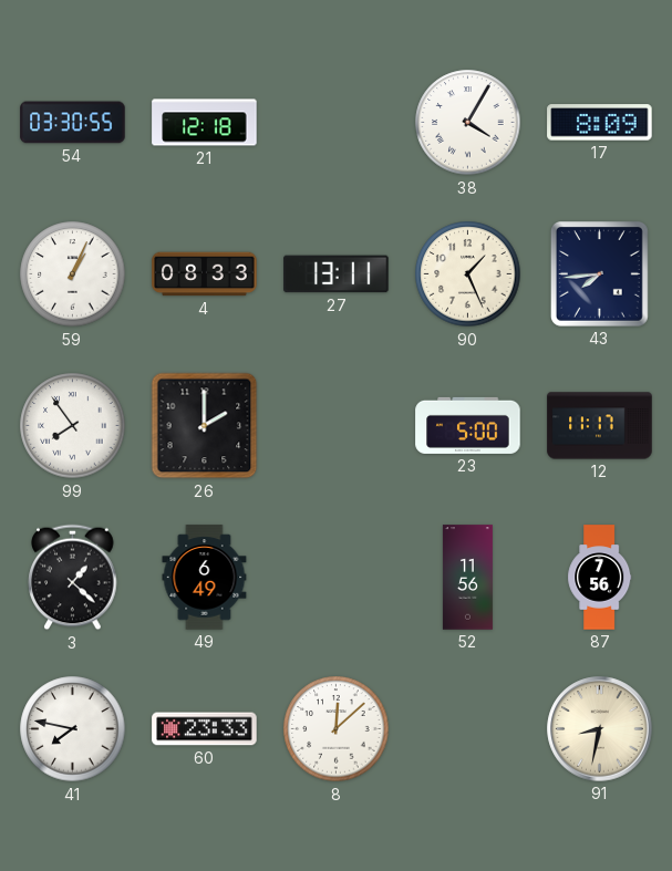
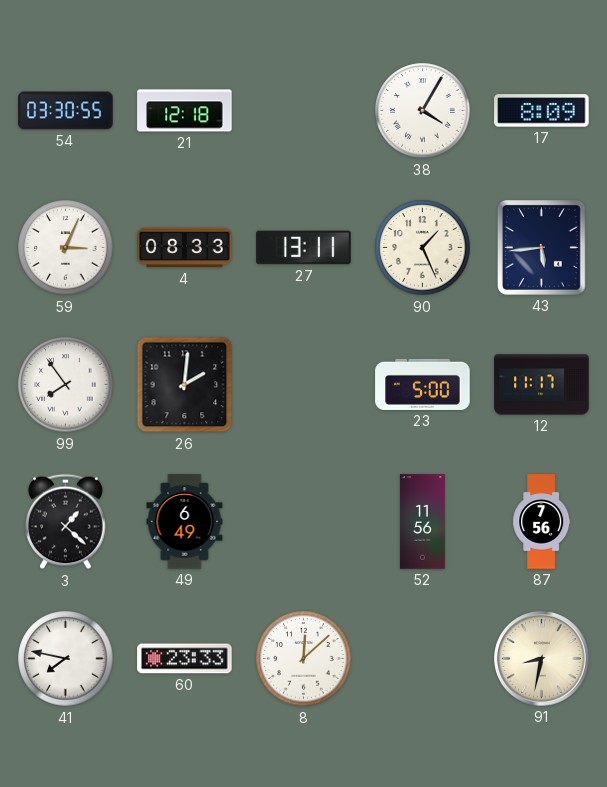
59: 1:04 -> 3:04 (66, 248)
43: 7:44 -> 5:44 (542, 248)
26: 2:00 -> 2:01 (185, 385)
